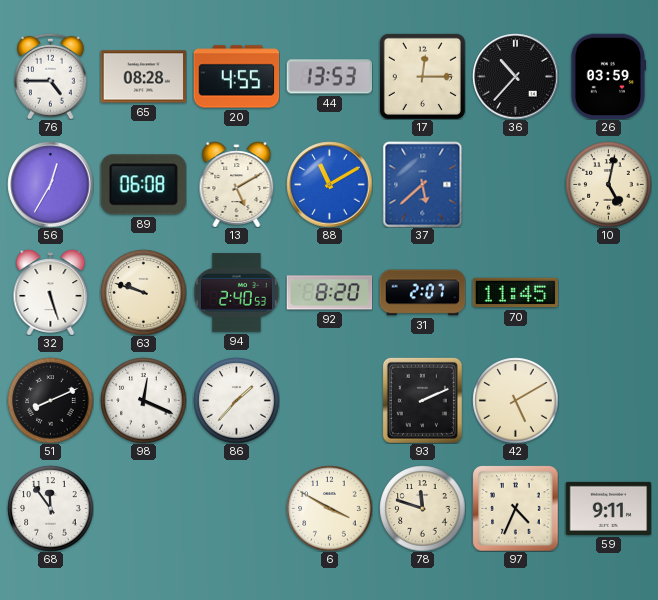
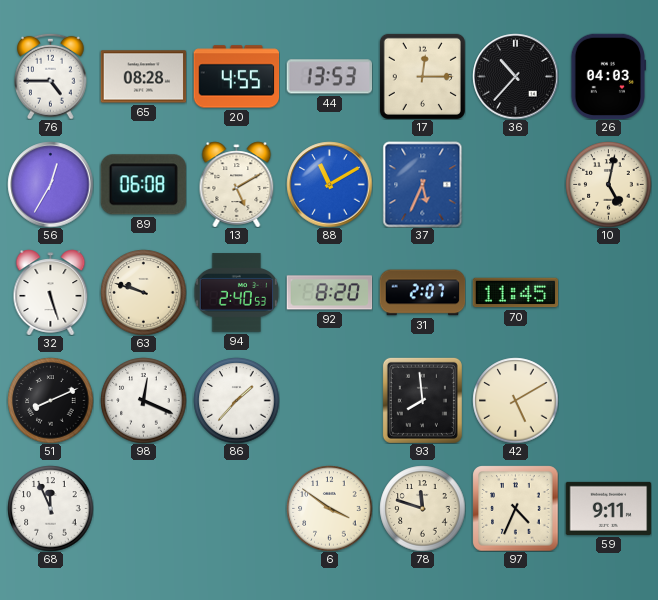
26: 03:59 -> 04:03 (608, 76)
37: 5:38 -> 5:34 (423, 184)
93: 2:11 -> 7:59 (422, 400)
68: 11:54 -> 11:56 (50, 508)
6: 3:50 -> 3:51 (329, 508)
